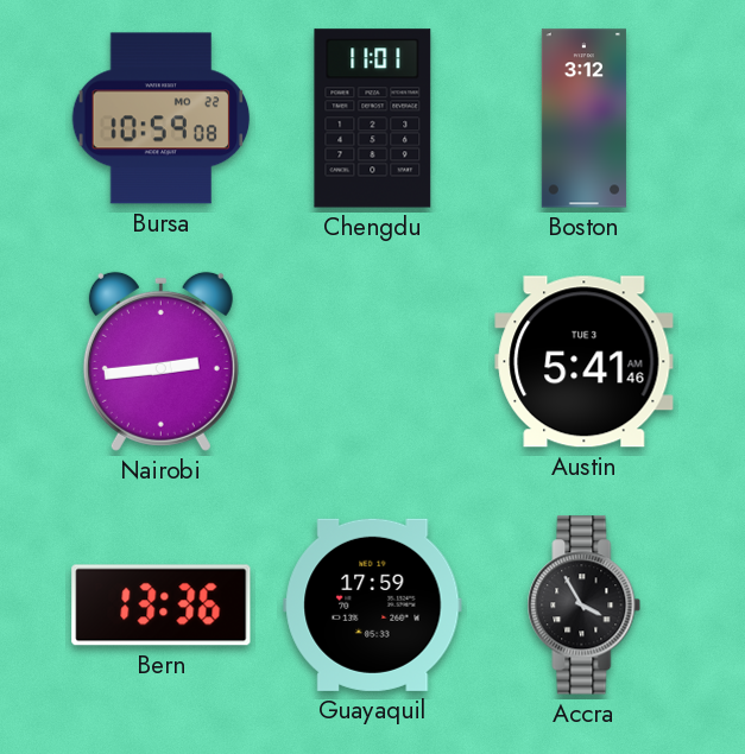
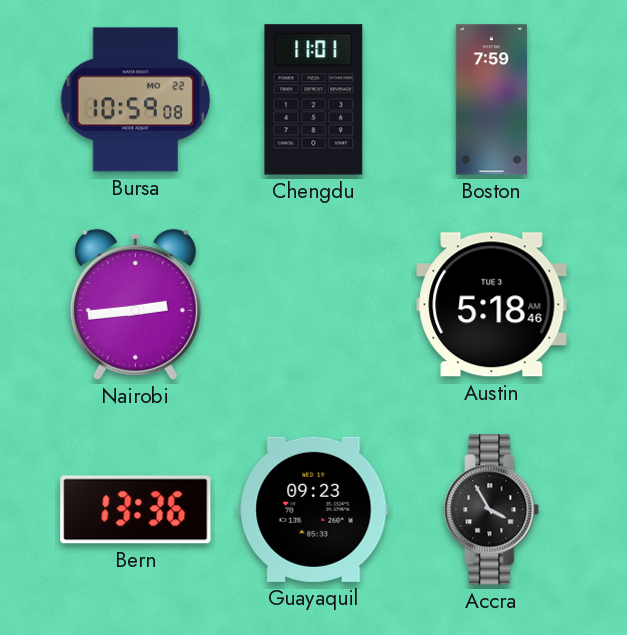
Boston: 3:12 -> 7:59 (491, 100)
Austin: 5:41 -> 5:18 (492, 305)
Guayaquil: 17:59 -> 09:23 (314, 509)
